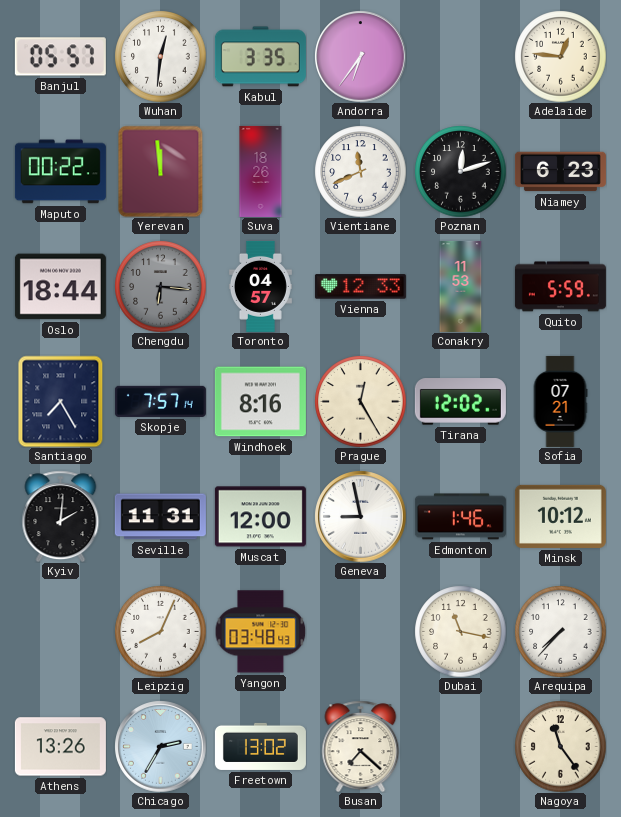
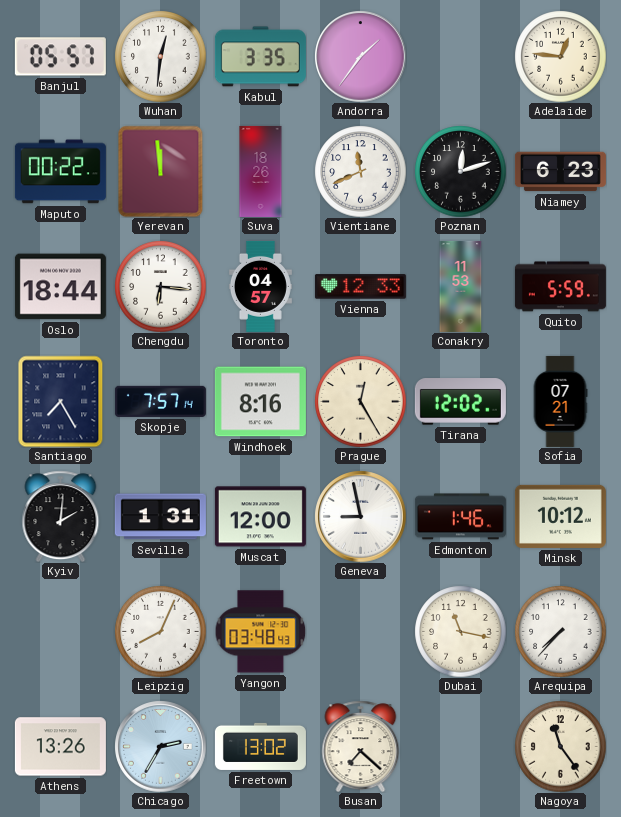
Andorra: 6:36 -> 1:36 (360, 56)
Chengdu dial: grey -> white (160, 286)
Seville: 11:31 -> 1:31 (160, 517)
